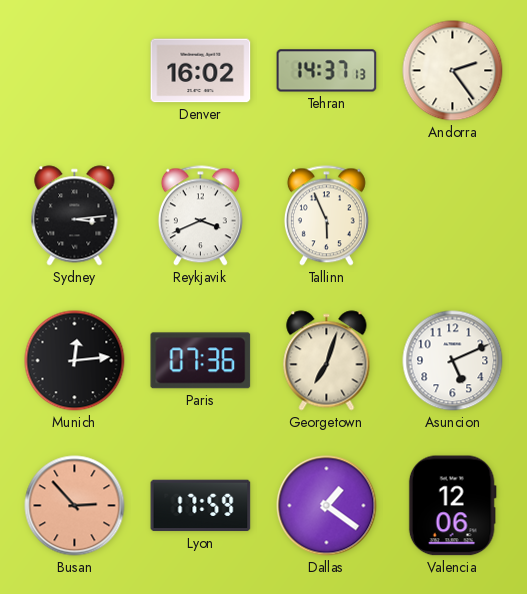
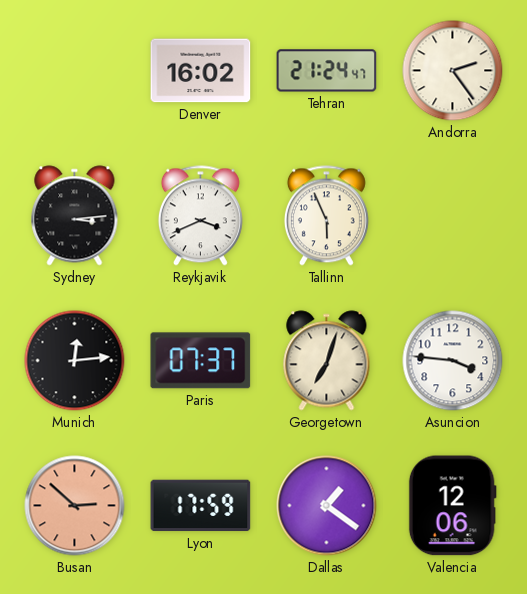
Tehran: 14:37 -> 21:24 (327, 71)
Paris: 07:36 -> 07:37 (201, 361)
Asuncion: 5:11 -> 3:46 (453, 361)
Busan: 2:53 -> 2:52 (75, 506)
